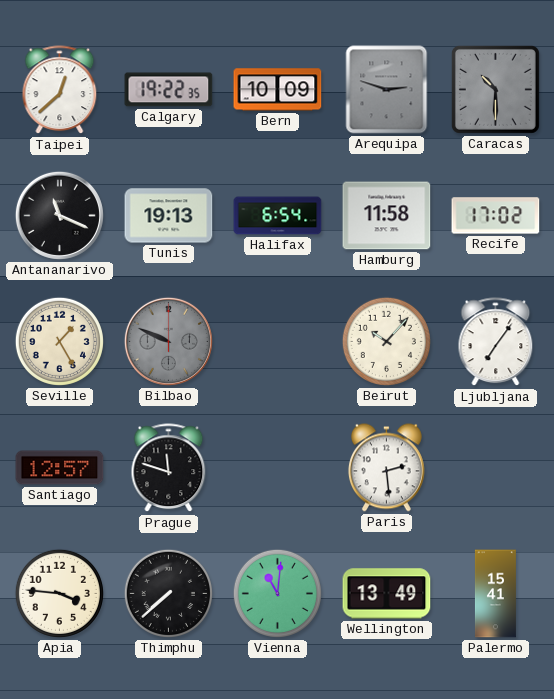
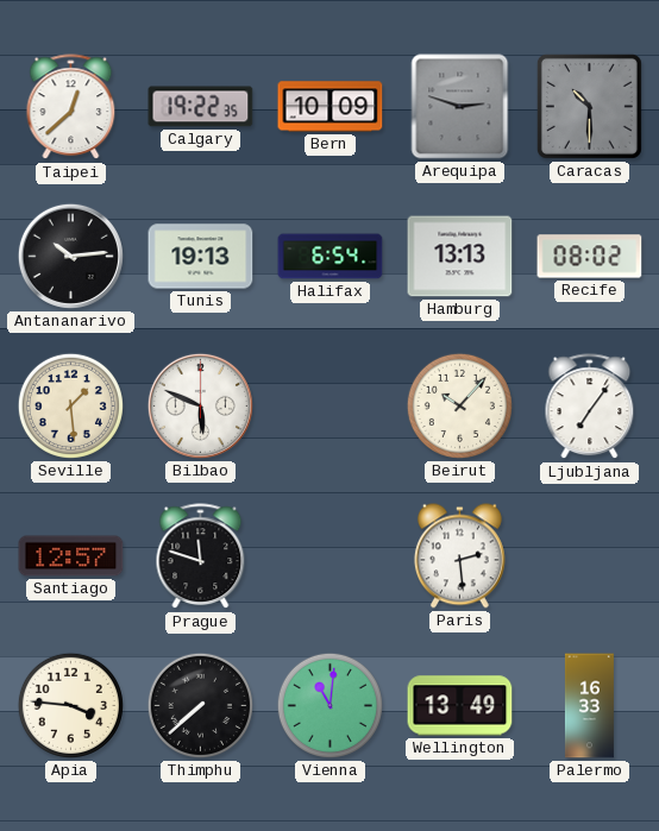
Antananarivo: 11:19 -> 10:14 (70, 256)
Hamburg: 11:58 -> 13:13 (460, 257)
Recife: 17:02 -> 08:02 (590, 257)
Seville: 1:25 -> 1:29 (70, 405)
Bilbao: 9:49 -> 5:49 (200, 405)
Bilbao dial: grey -> white (200, 405)
Palermo: 15:41 -> 16:33 (589, 706)
